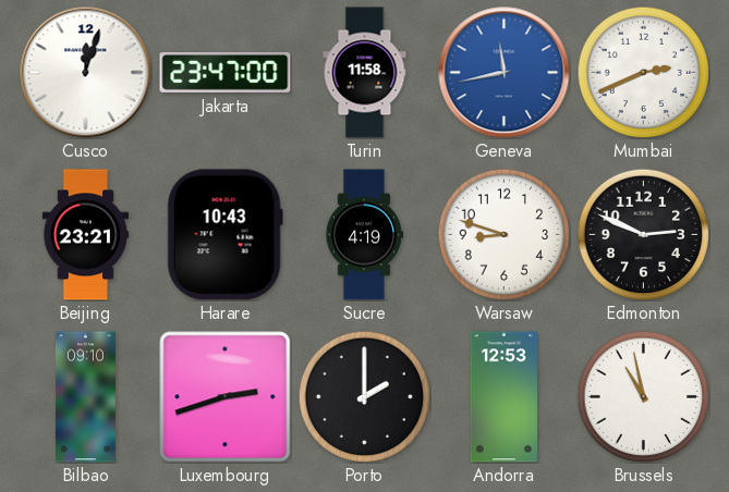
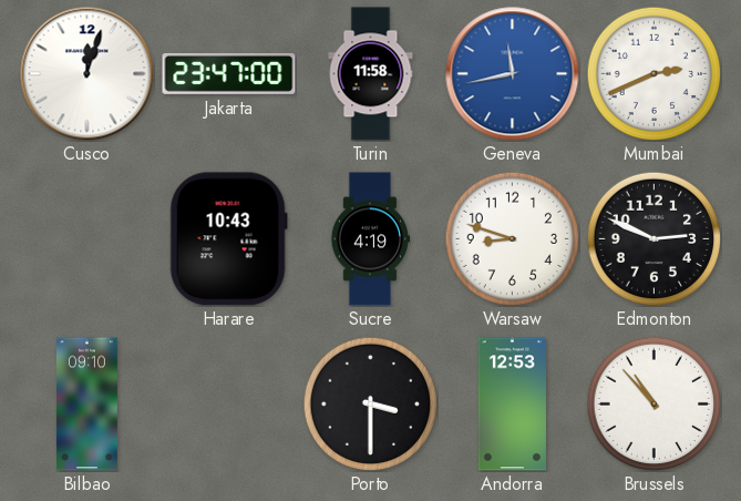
Beijing: 23:21 -> none (86, 235)
Luxembourg: 2:42 -> none (226, 397)
Porto: 2:00 -> 3:30 (370, 403)
Brussels: 10:58 -> 10:53 (653, 403)
